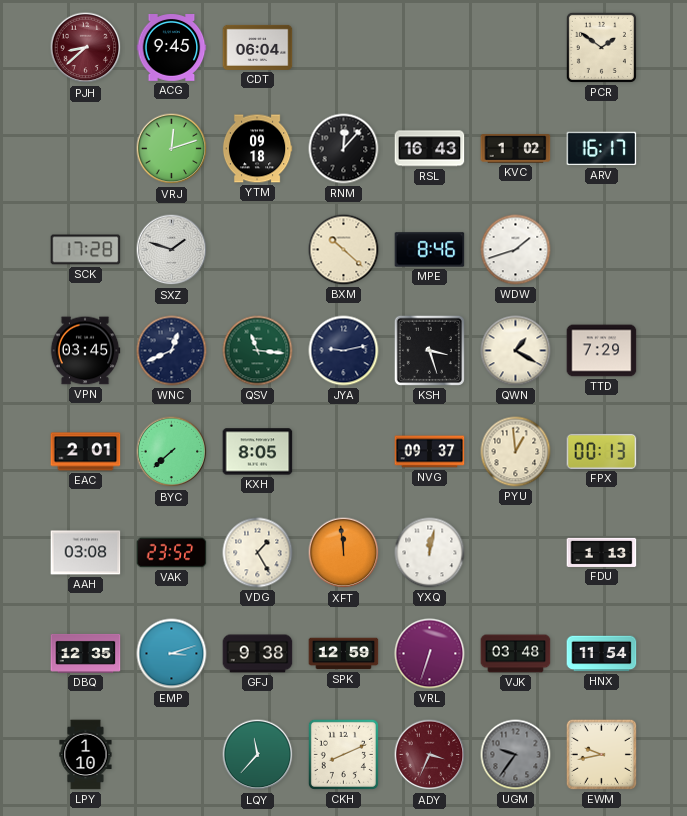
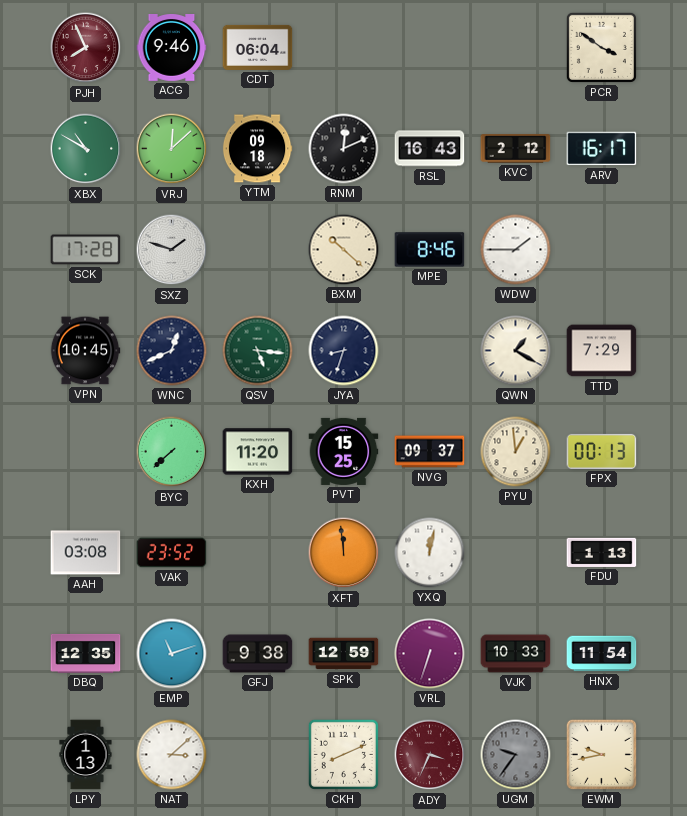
PJH: 8:38 -> 7:56 (86, 48)
ACG: 9:45 -> 9:46 (172, 48)
PCR: 1:51 -> 3:51 (601, 47)
XBX: none -> 10:50 (86, 149)
VRJ: 12:12 -> 12:08 (172, 149)
RNM: 12:07 -> 12:11 (344, 149)
KVC: 1:02 -> 2:12 (516, 149)
WDW: 1:42 -> 1:45 (516, 250)
VPN: 03:45 -> 10:45 (85, 351)
QSV: 11:16 -> 5:16 (258, 351)
JYA: 9:13 -> 8:33 (344, 351)
KSH: 3:27 -> none (429, 350)
EAC: 2:01 -> none (86, 452)
KXH: 8:05 -> 11:20 (258, 452)
PVT: none -> 15:25 (344, 451)
VDG: 1:25 -> none (258, 553)
EMP: 3:12 -> 11:12 (172, 654)
VJK: 03:48 -> 10:33 (516, 654)
LPY: 1:10 -> 1:13 (86, 755)
NAT: none -> 3:08 (172, 755)
LQY: 11:37 -> none (258, 755)
